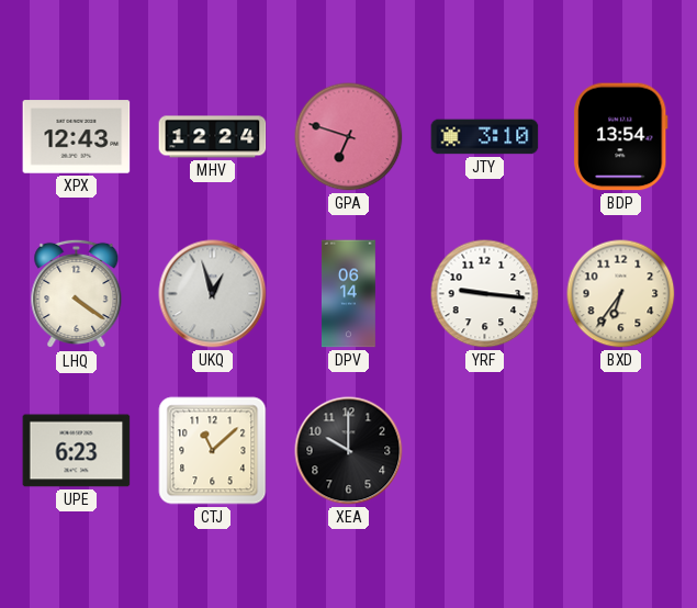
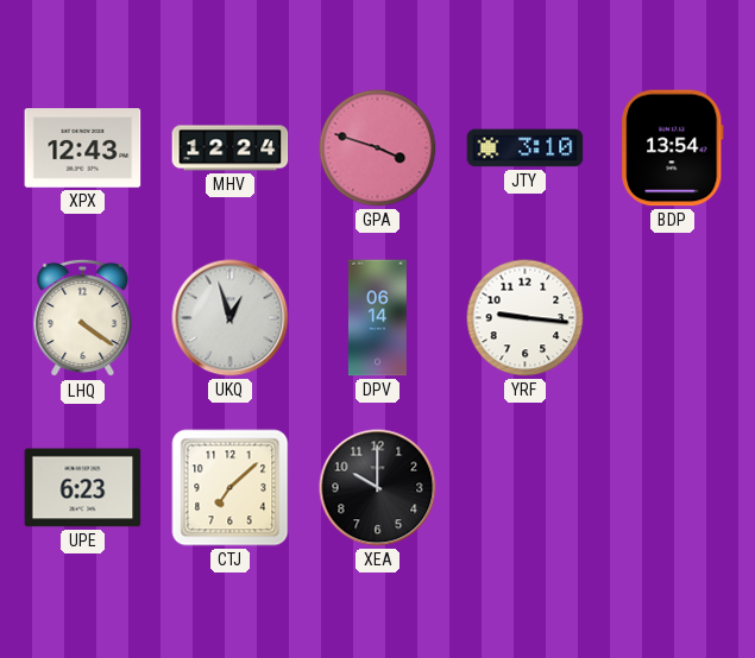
GPA: 6:48 -> 3:48 (378, 148)
BXD: 6:36 -> none (621, 294)
CTJ: 11:08 -> 7:08 (231, 488)
